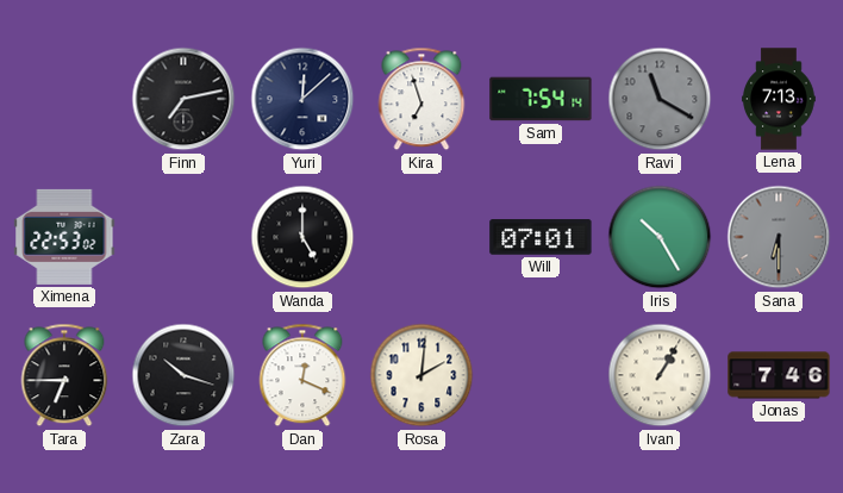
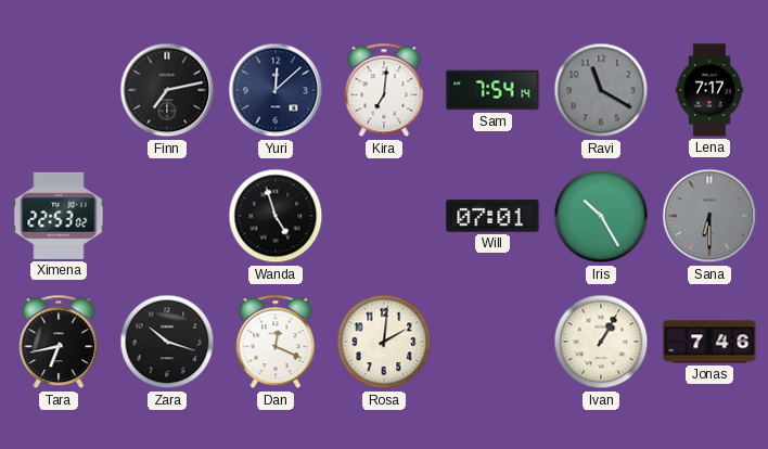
Kira: 6:57 -> 7:01 (384, 90)
Lena: 7:13 -> 7:17 (709, 90)
Wanda: 5:00 -> 4:57 (276, 216)
Tara: 6:45 -> 6:43 (59, 342)
